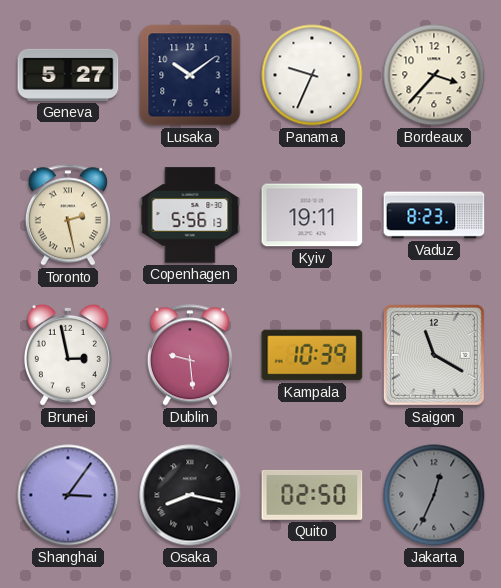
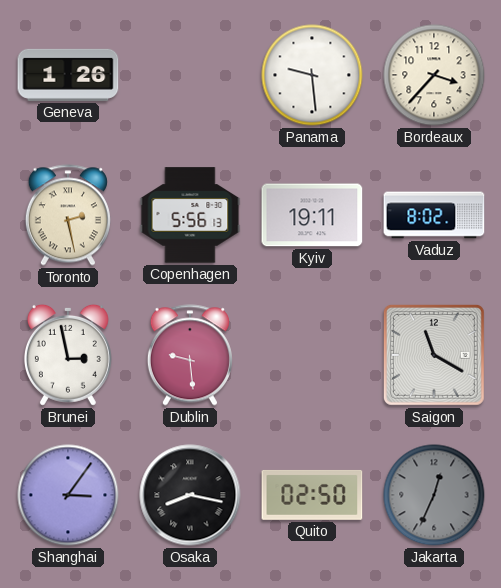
Geneva: 5:27 -> 1:26 (68, 75)
Lusaka: 10:09 -> none (190, 75)
Panama: 9:34 -> 9:29 (312, 75)
Vaduz: 8:23 -> 8:02 (434, 215)
Kampala: 10:39 -> none (312, 355)
